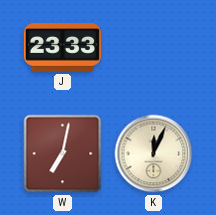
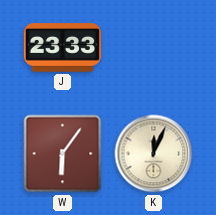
W: 7:02 -> 6:06 (63, 154)
